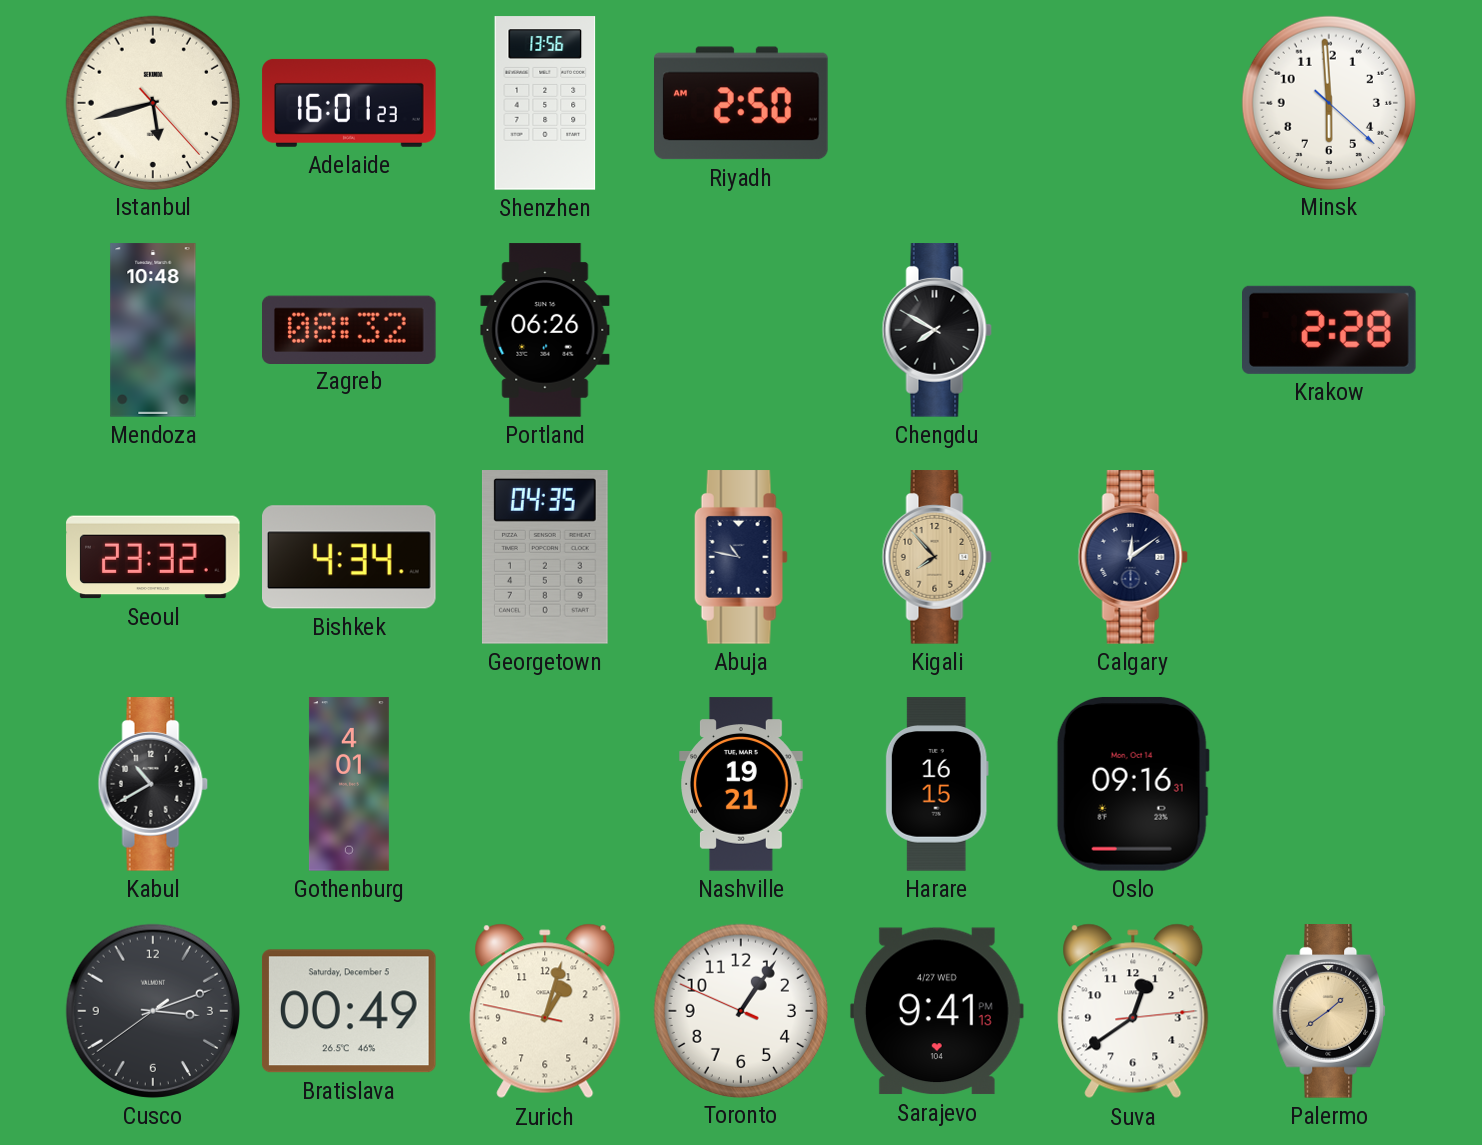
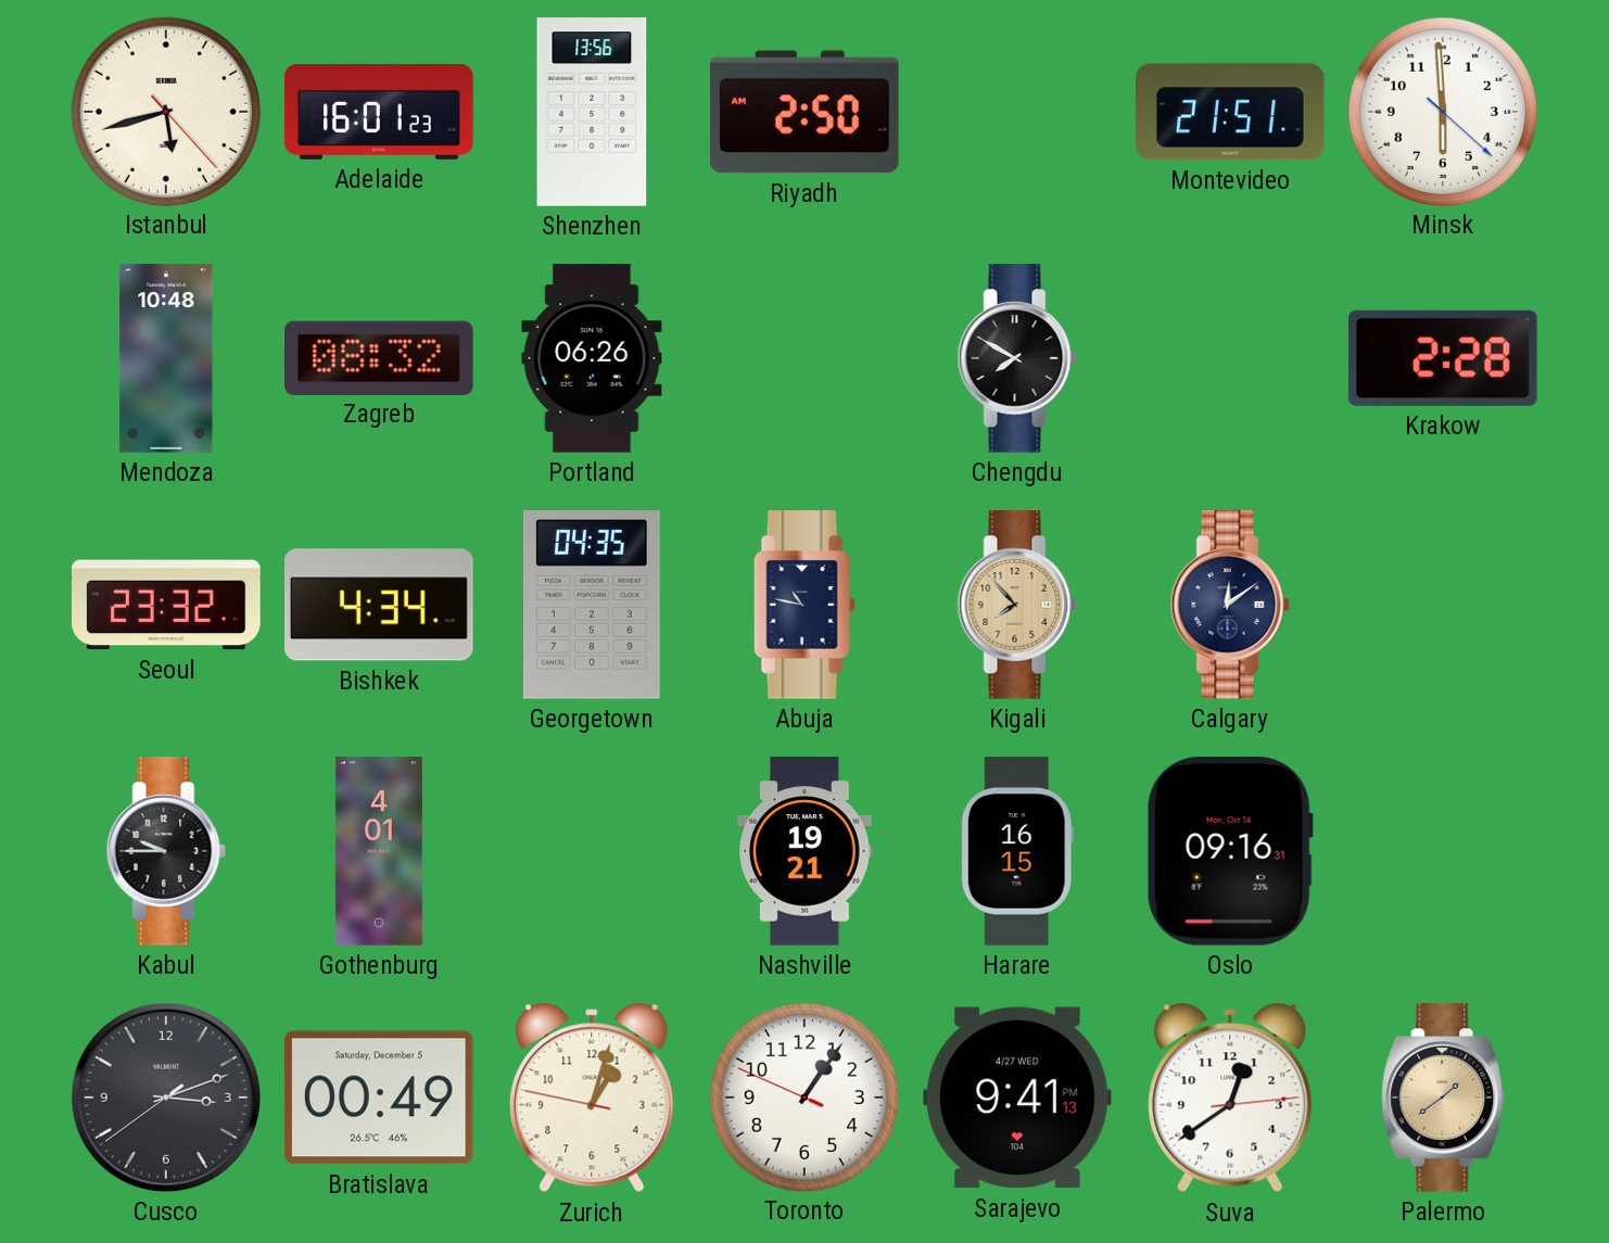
Montevideo: none -> 21:51 (1230, 112)
Kabul: 10:40 -> 9:45 (166, 851)
